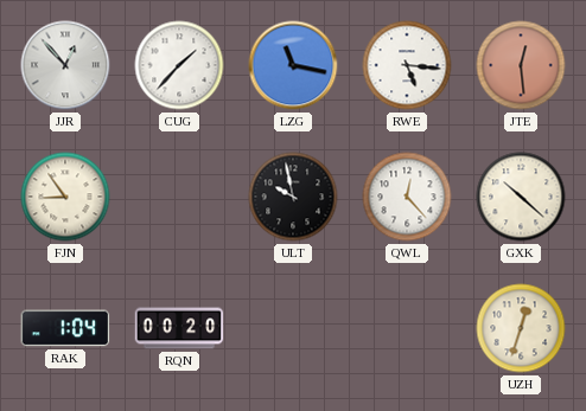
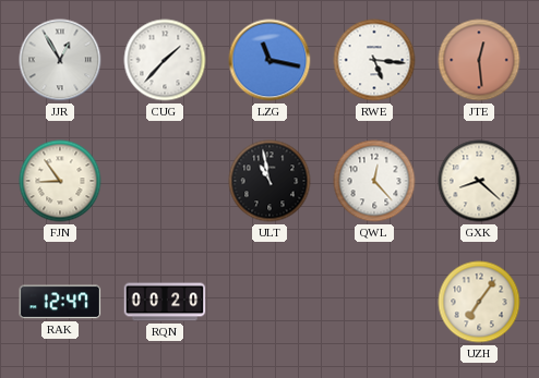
JJR: 12:53 -> 12:55 (60, 60)
ULT: 9:58 -> 10:58 (269, 181)
GXK: 10:22 -> 8:22 (479, 181)
RAK: 1:04 -> 12:47 (60, 302)
UZH: 12:33 -> 7:06 (479, 302)
